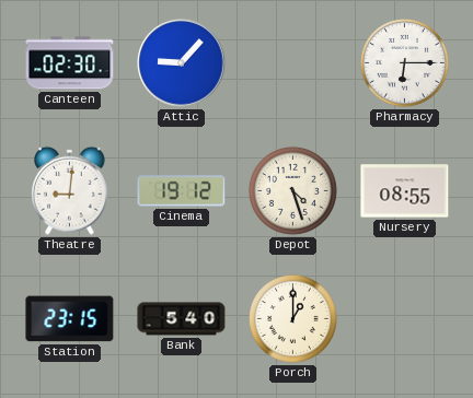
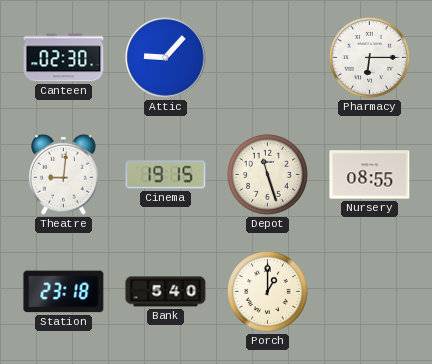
Cinema: 19:12 -> 19:15 (166, 175)
Depot: 4:27 -> 11:27 (267, 174)
Station: 23:15 -> 23:18 (64, 292)
